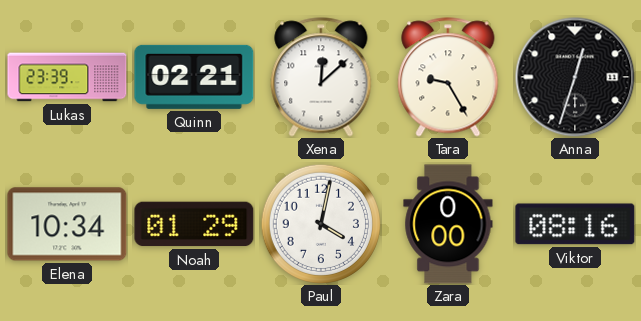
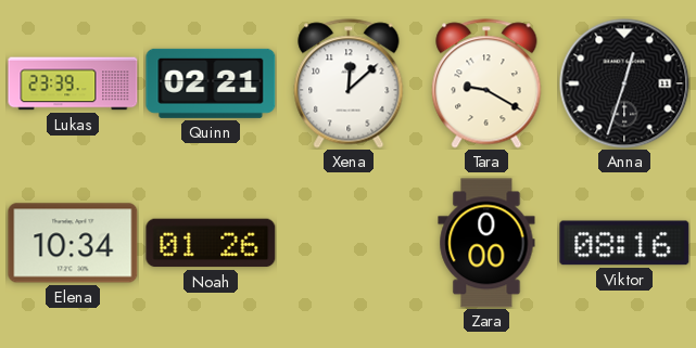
Tara: 9:25 -> 9:20 (486, 83)
Noah: 01:29 -> 01:26 (211, 243)
Paul: 4:02 -> none (320, 223)
